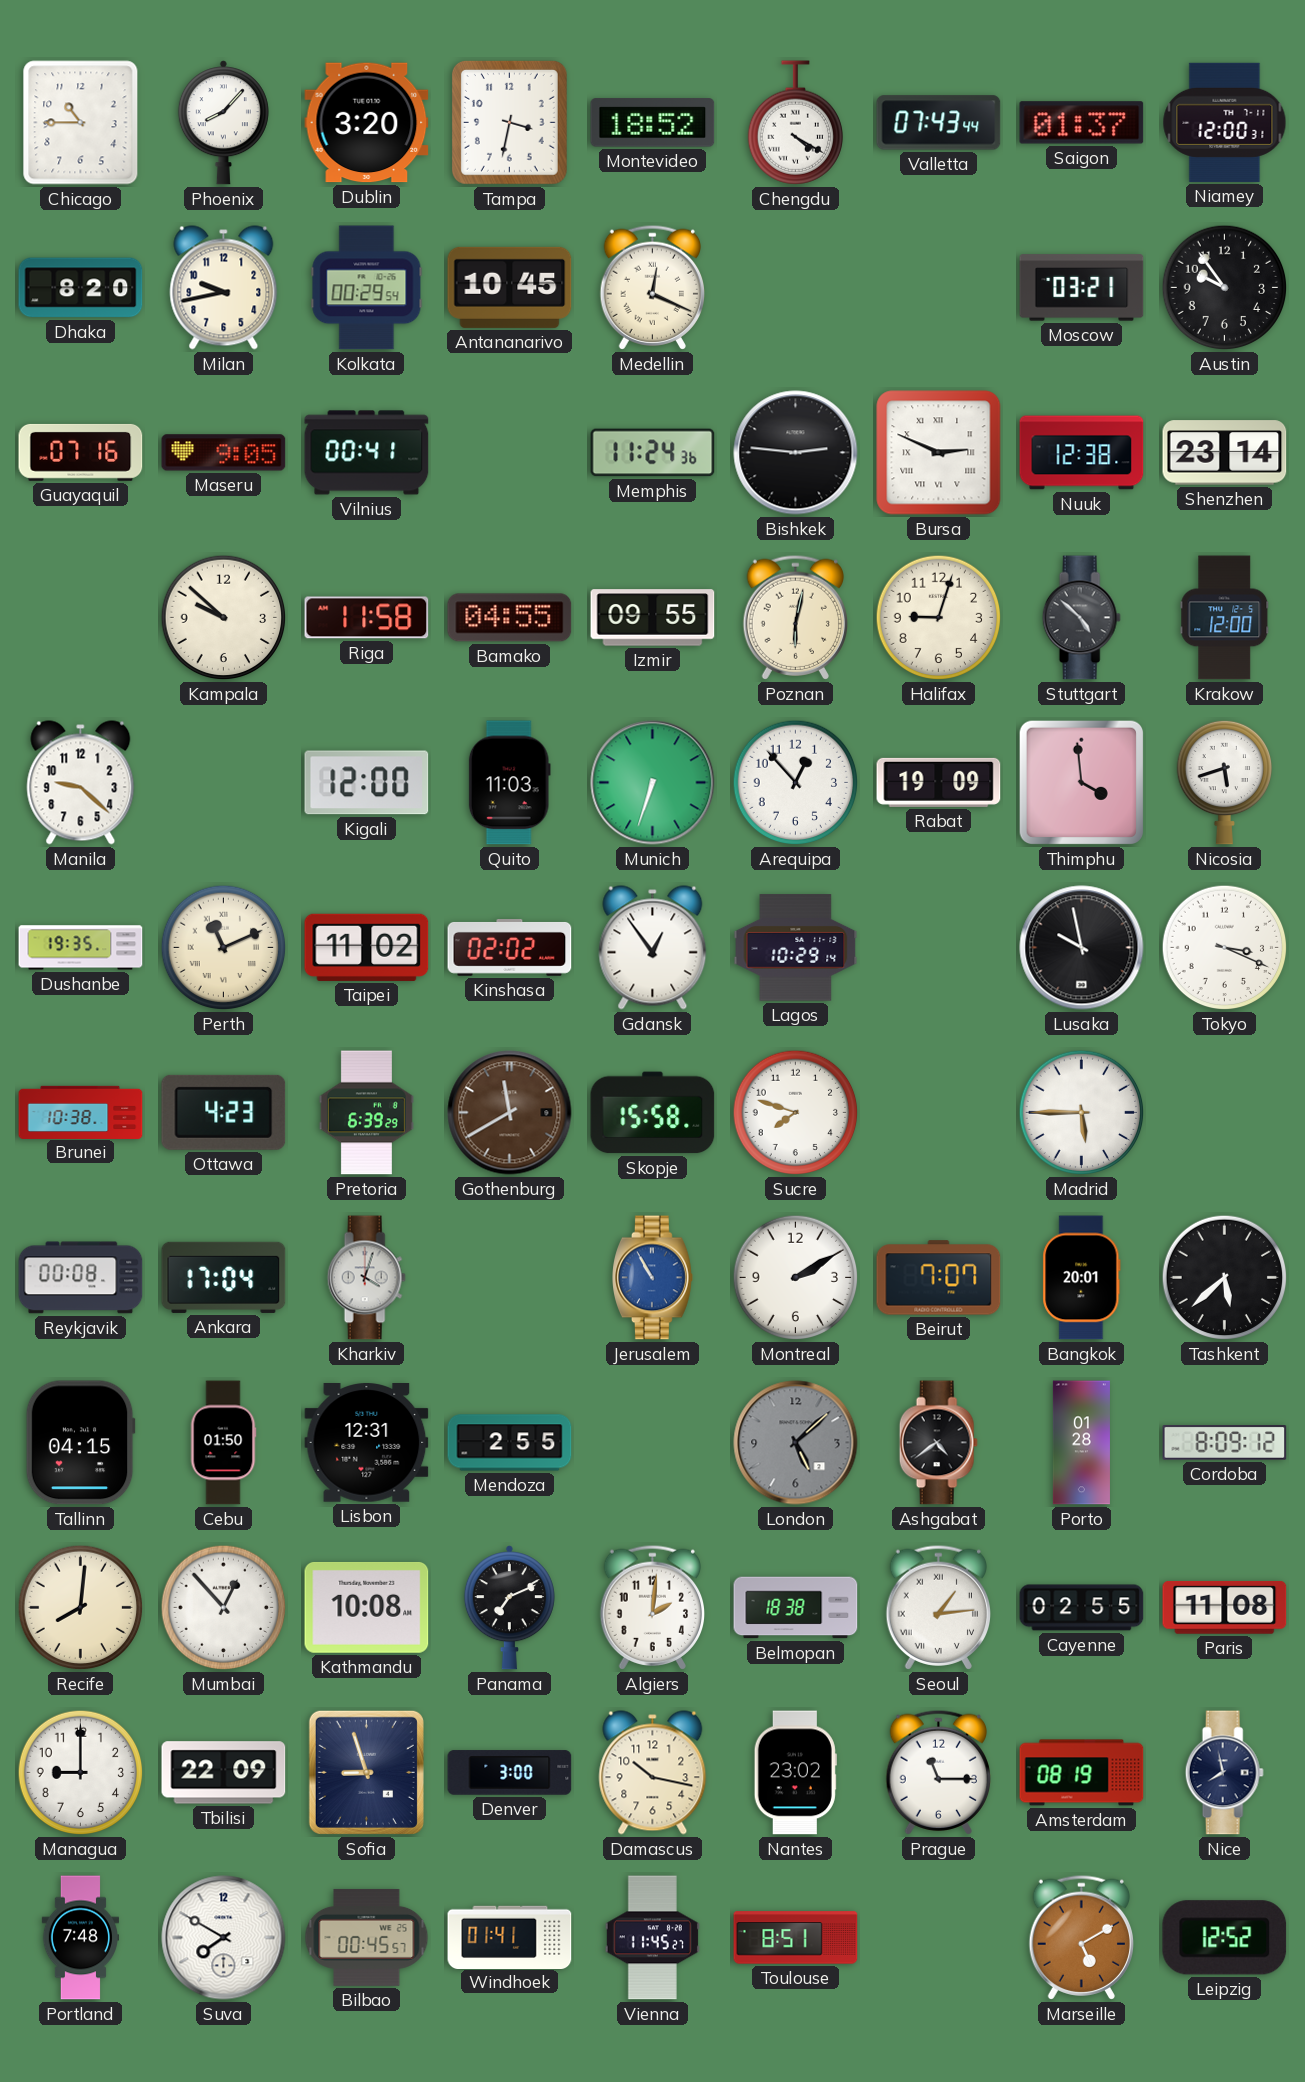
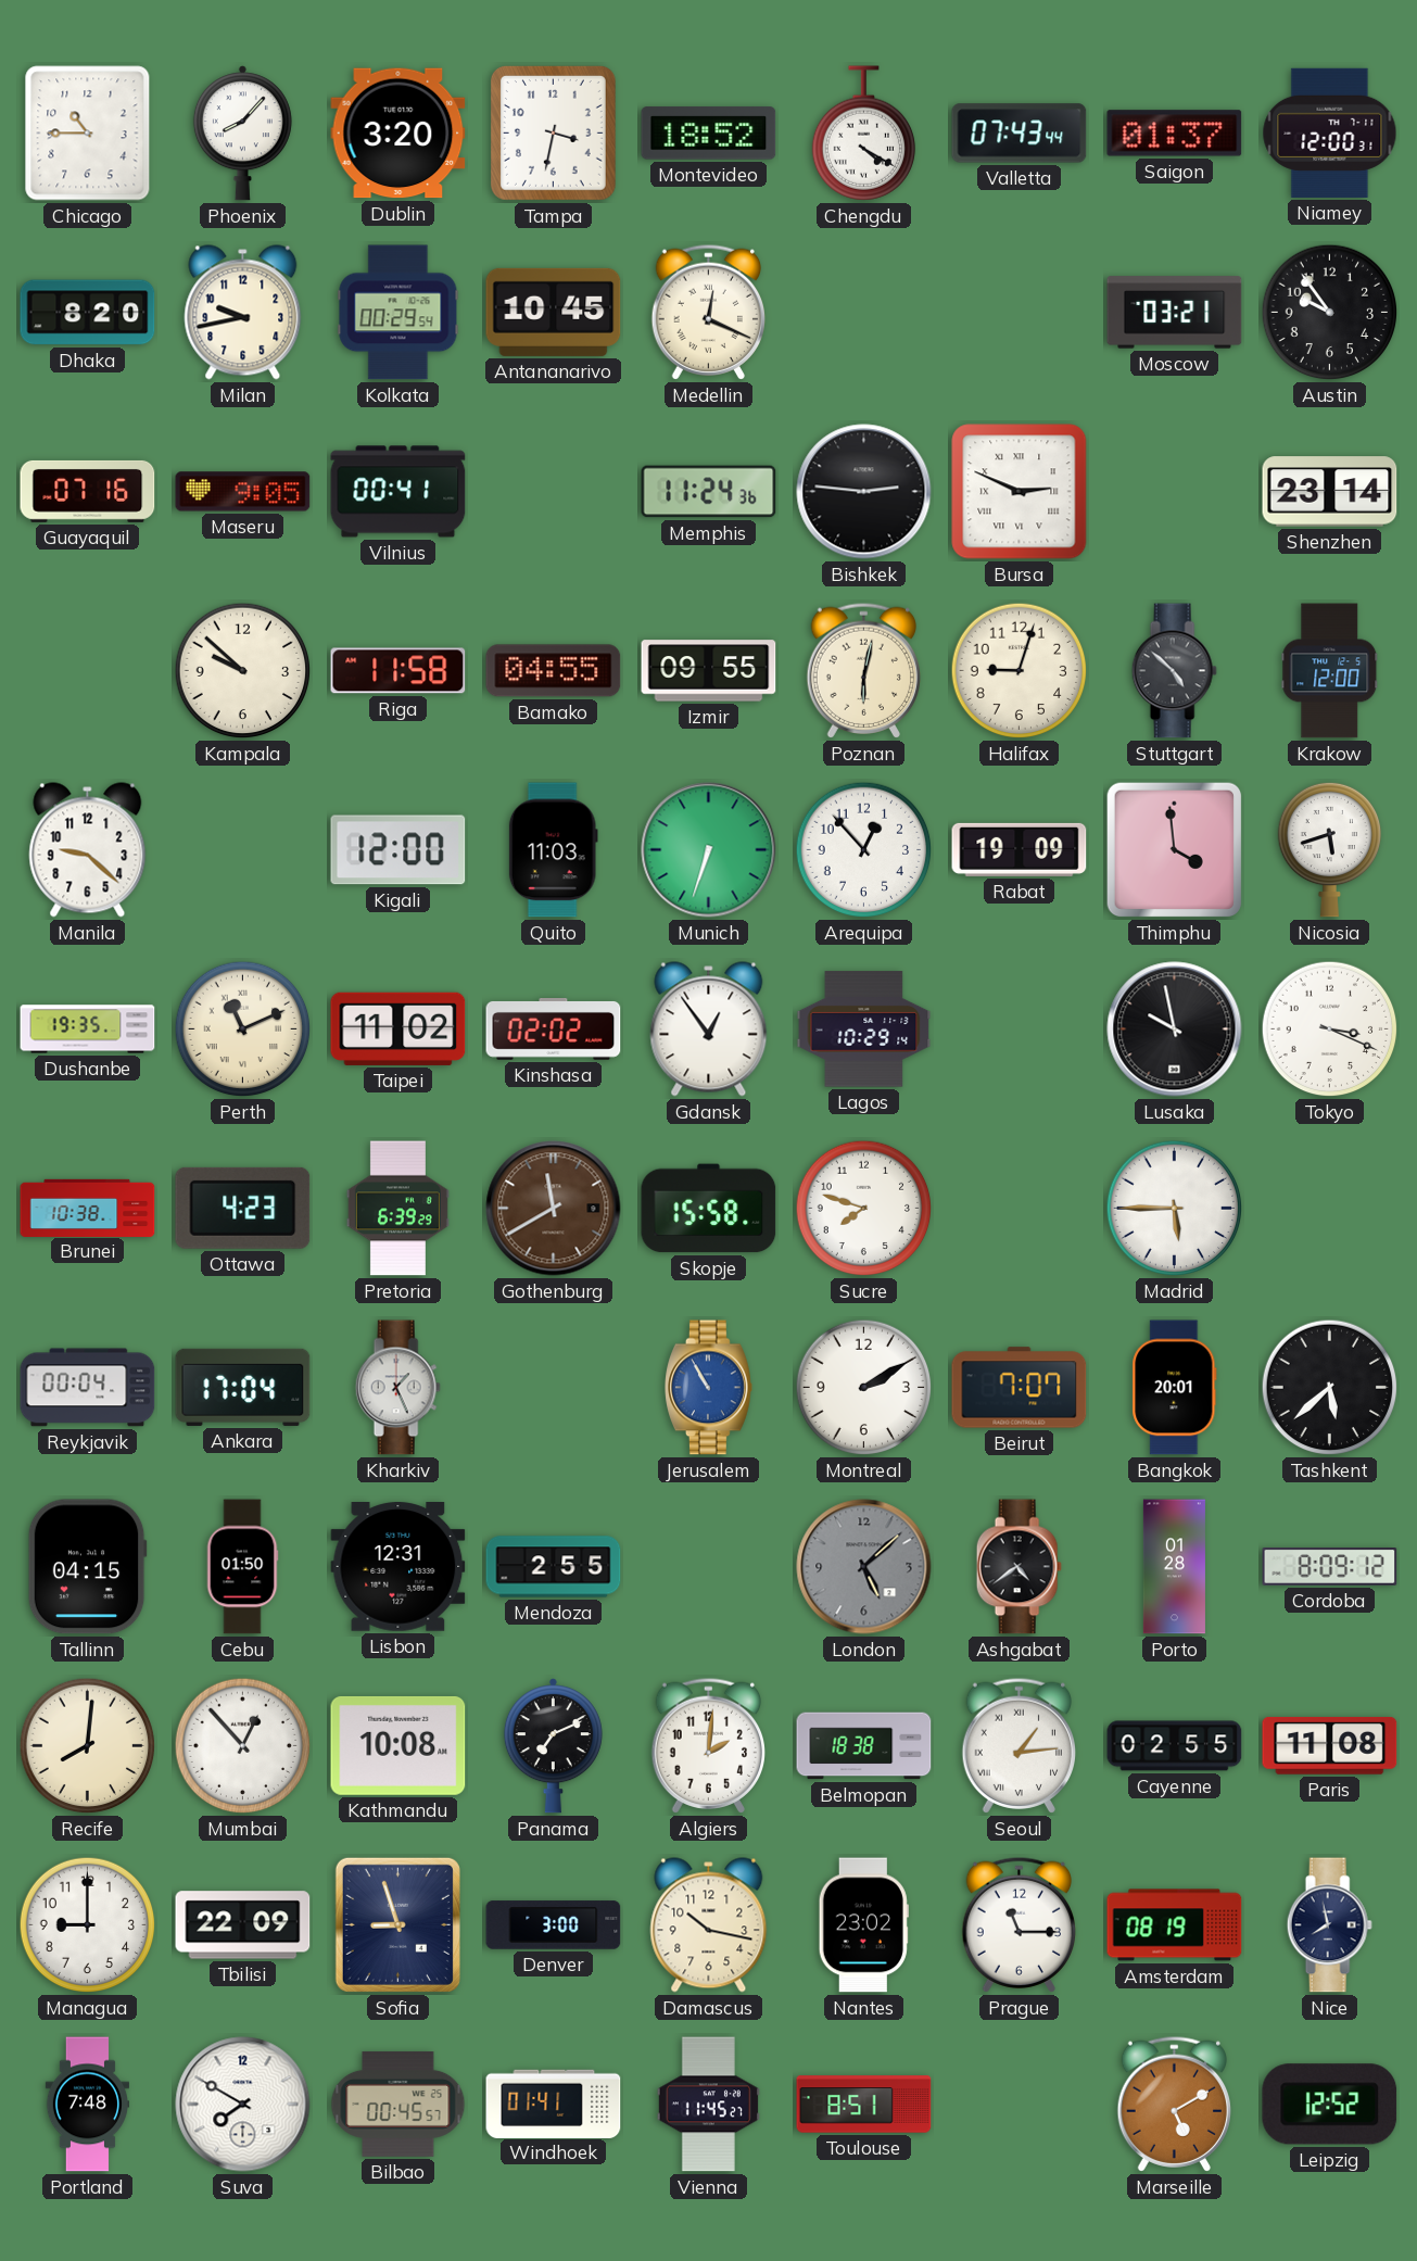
Nuuk: 12:38 -> none (1082, 453)
Reykjavik: 00:08 -> 00:04 (88, 1388)
Kharkiv: 4:03 -> 1:26 (397, 1388)
